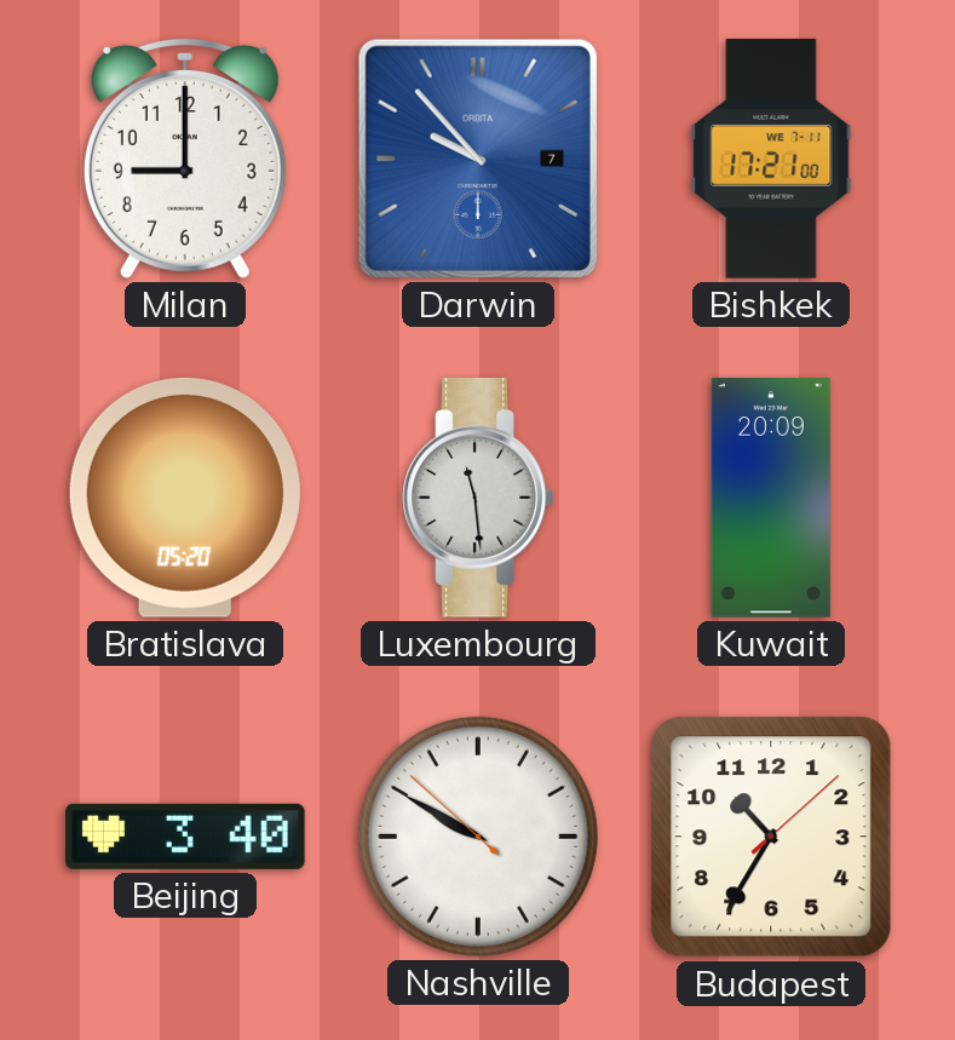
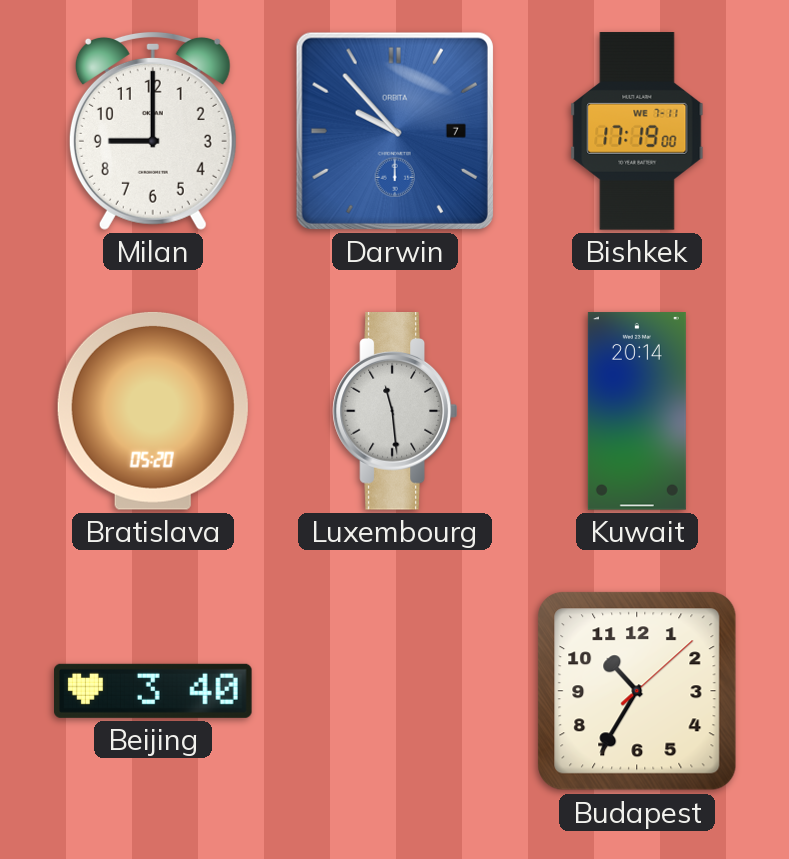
Bishkek: 17:21 -> 17:19 (637, 131)
Kuwait: 20:09 -> 20:14 (637, 411)
Nashville: 9:49 -> none (478, 837)
